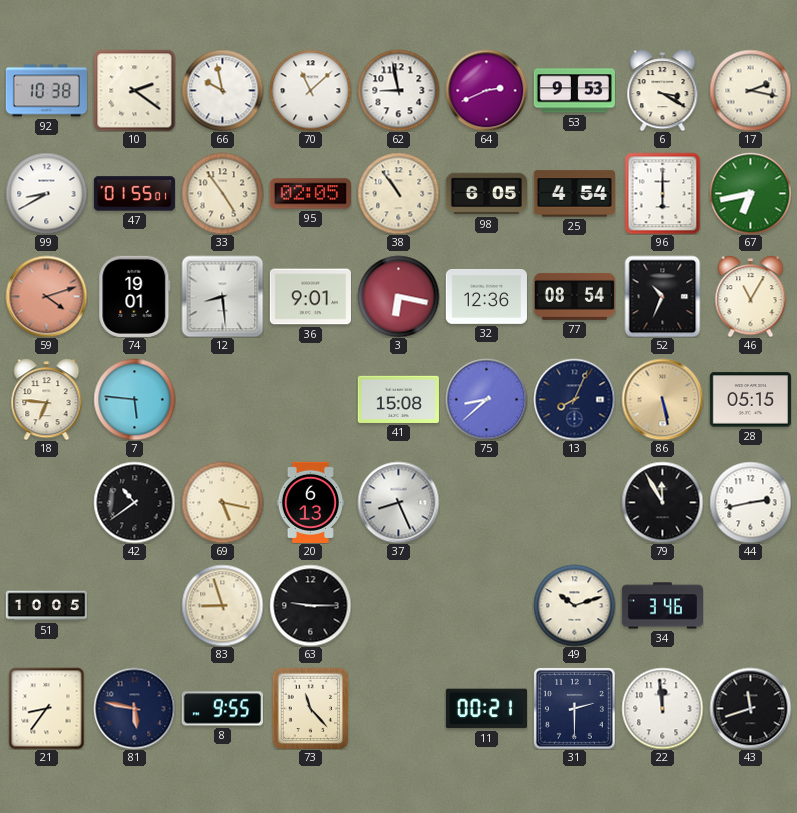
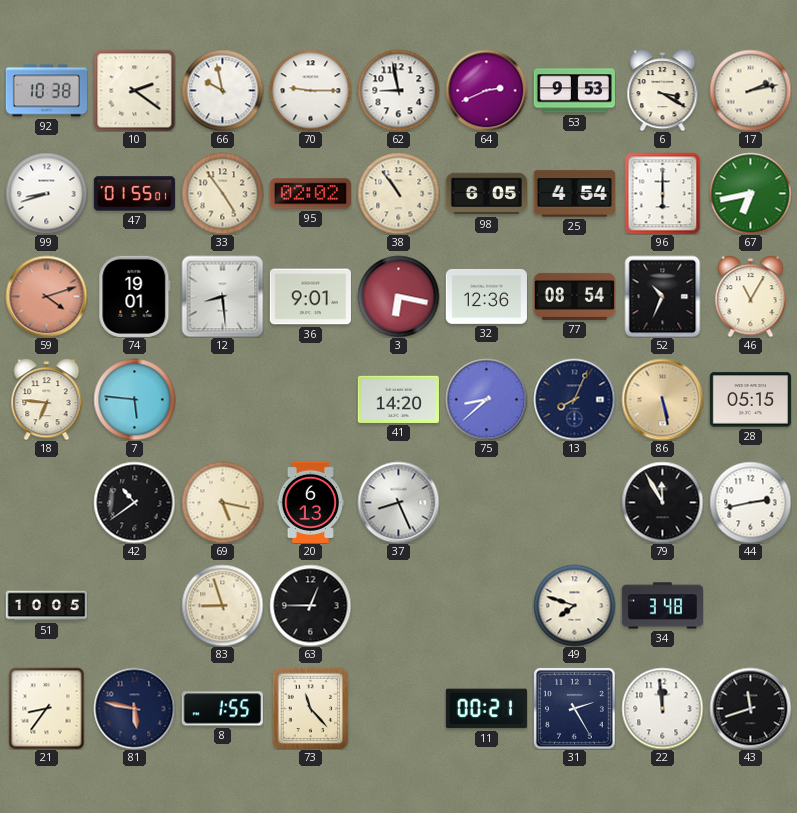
70: 11:08 -> 9:15 (310, 90)
17: 2:17 -> 2:13 (750, 90)
99: 8:40 -> 8:42 (46, 193)
95: 02:05 -> 02:02 (310, 194)
41: 15:08 -> 14:20 (398, 399)
63: 9:15 -> 12:45 (310, 605)
49: 10:12 -> 7:48 (574, 605)
34: 3:46 -> 3:48 (662, 606)
8: 9:55 -> 1:55 (222, 709)
31: 2:30 -> 2:25 (575, 709)
